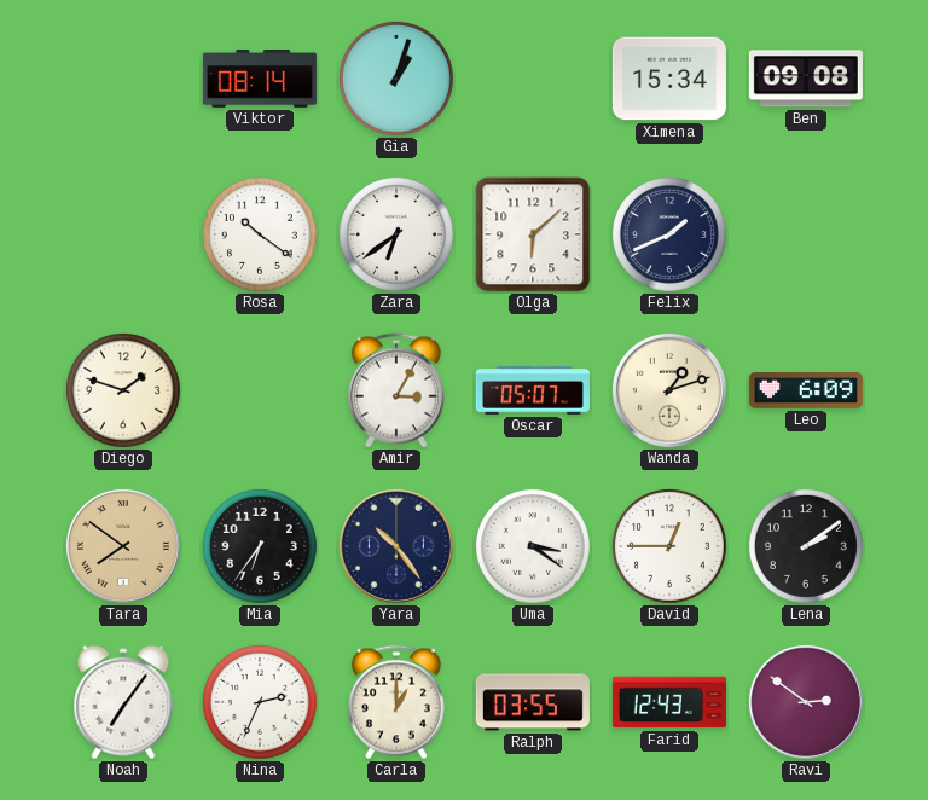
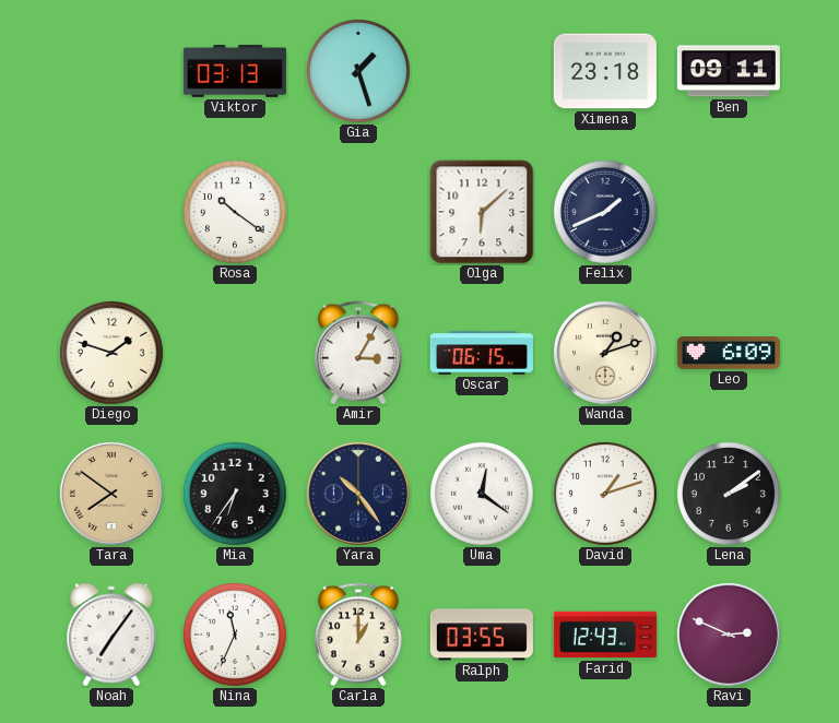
Viktor: 08:14 -> 03:13 (235, 72)
Gia: 1:03 -> 1:27 (358, 71)
Ximena: 15:34 -> 23:18 (605, 71)
Ben: 09:08 -> 09:11 (729, 71)
Zara: 6:39 -> none (396, 234)
Oscar: 05:07 -> 06:15 (482, 353)
Uma: 3:21 -> 12:21 (482, 494)
David: 12:45 -> 1:12 (605, 494)
Nina: 2:34 -> 11:34 (235, 635)
Ravi: 2:51 -> 2:49 (729, 635)
